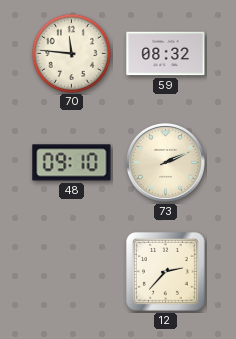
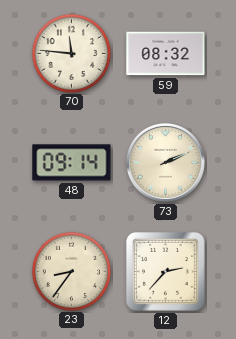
48: 09:10 -> 09:14 (72, 163)
23: none -> 8:36 (71, 271)
